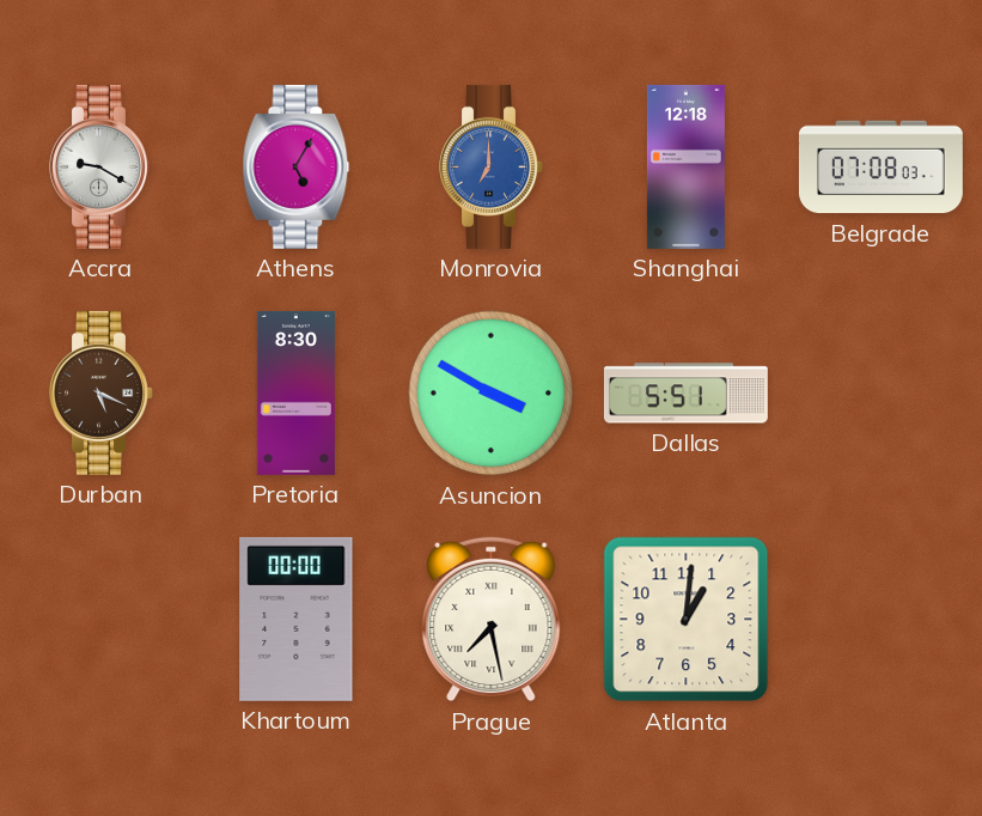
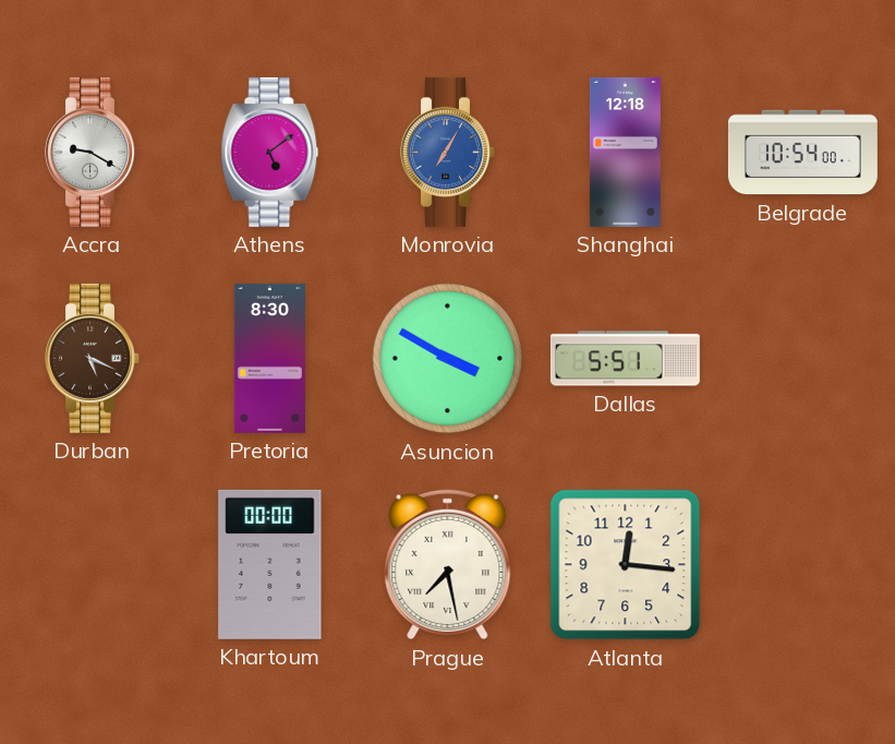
Athens: 5:05 -> 5:09 (270, 152)
Monrovia: 7:00 -> 7:05 (448, 152)
Belgrade: 07:08 -> 10:54 (802, 153)
Atlanta: 1:01 -> 12:16 (626, 565)
